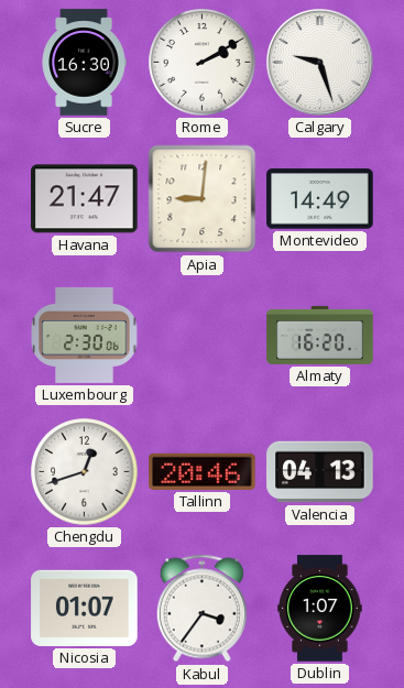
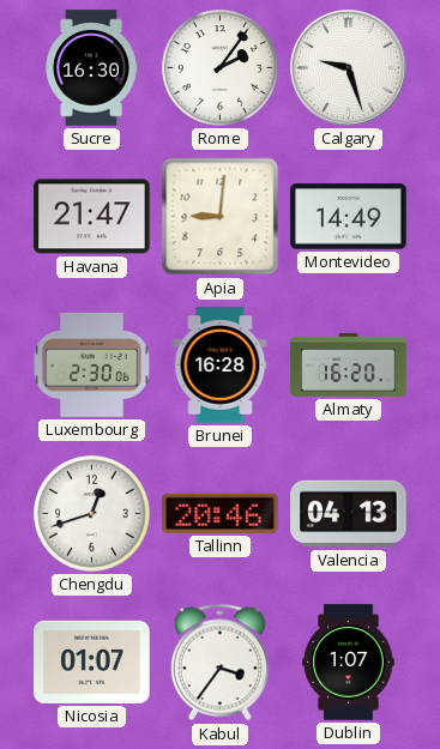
Rome: 2:10 -> 2:06 (221, 68)
Brunei: none -> 16:28 (221, 366)
